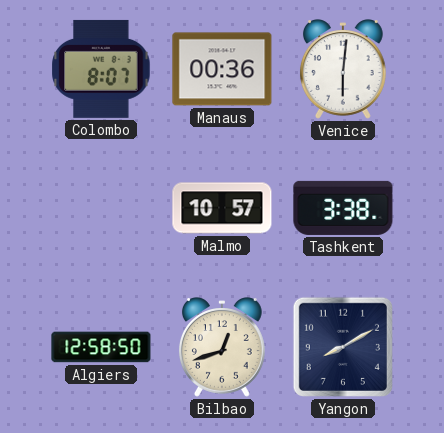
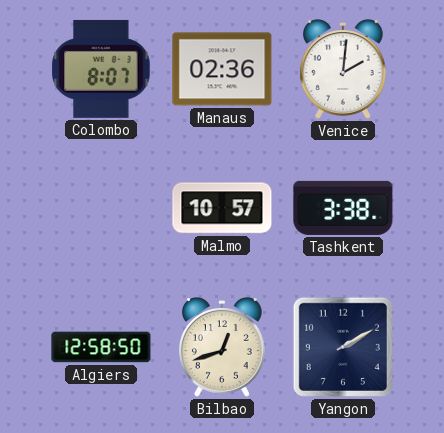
Manaus: 00:36 -> 02:36 (222, 69)
Venice: 6:01 -> 2:01 (343, 69)
Yangon: 8:10 -> 2:10 (343, 347)
